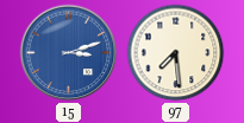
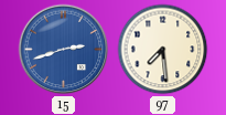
15: 3:12 -> 2:42 (64, 50)
